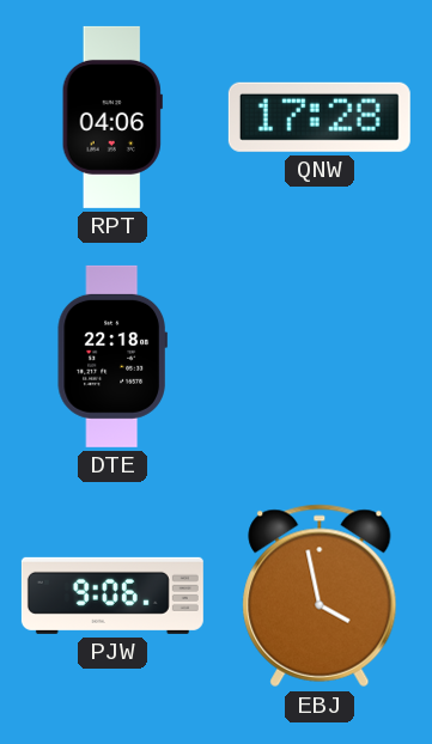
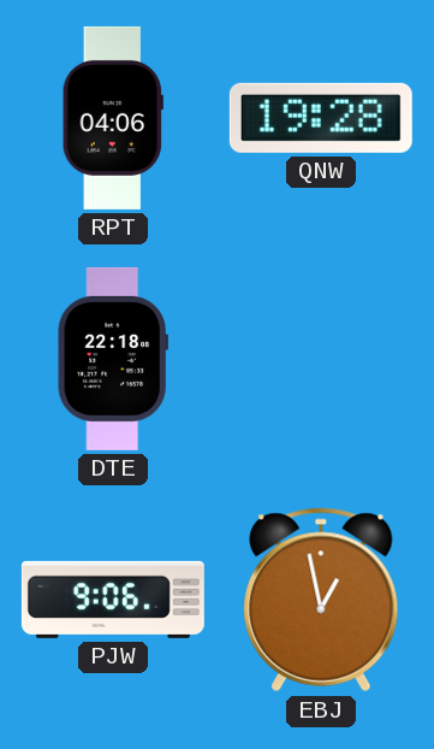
QNW: 17:28 -> 19:28 (321, 118)
EBJ: 3:58 -> 12:58 (321, 600)
